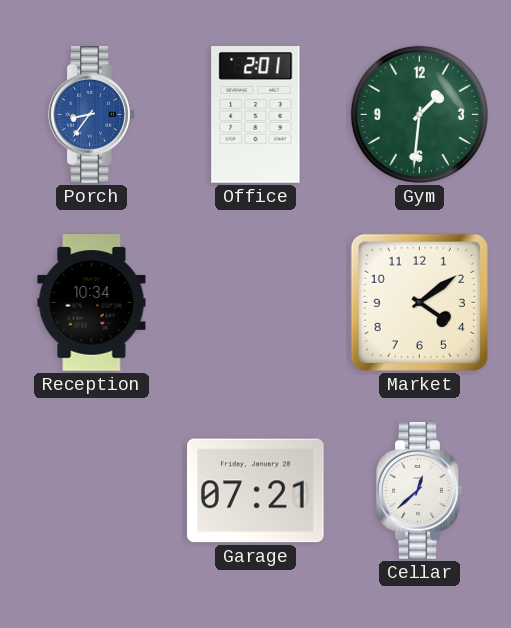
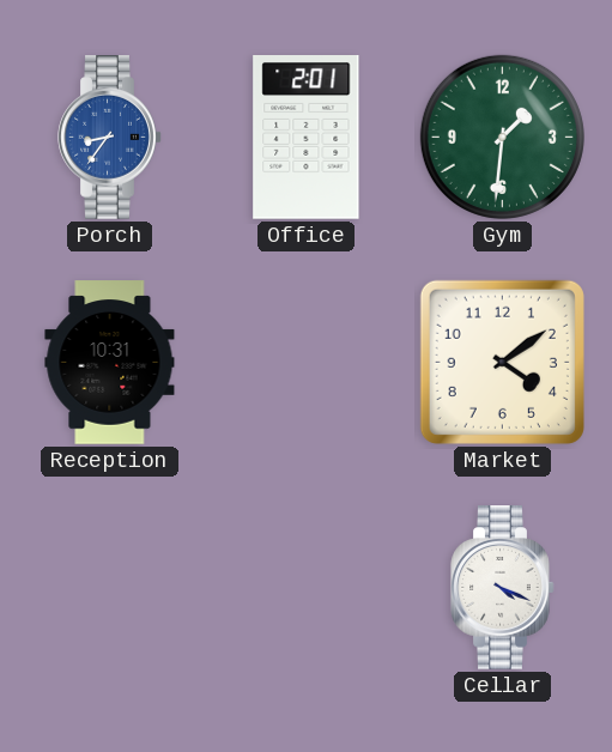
Reception: 10:34 -> 10:31 (110, 363)
Garage: 07:21 -> none (256, 491)
Cellar: 12:38 -> 4:19 (503, 588)
